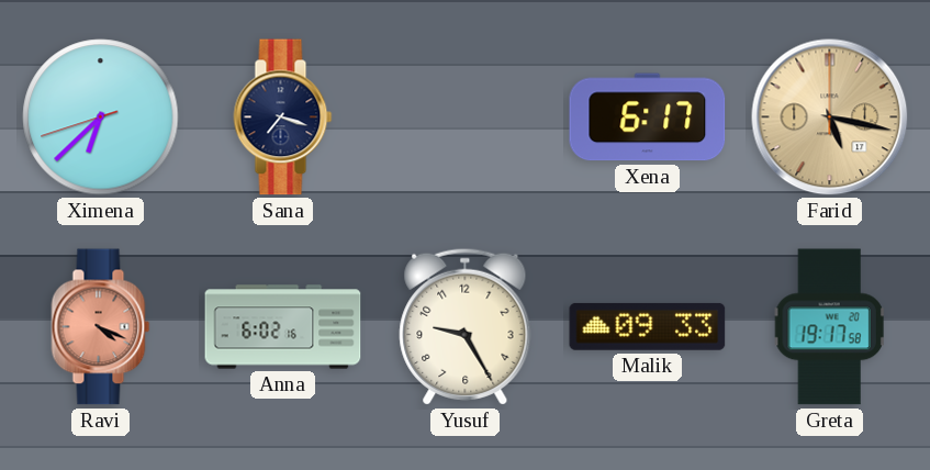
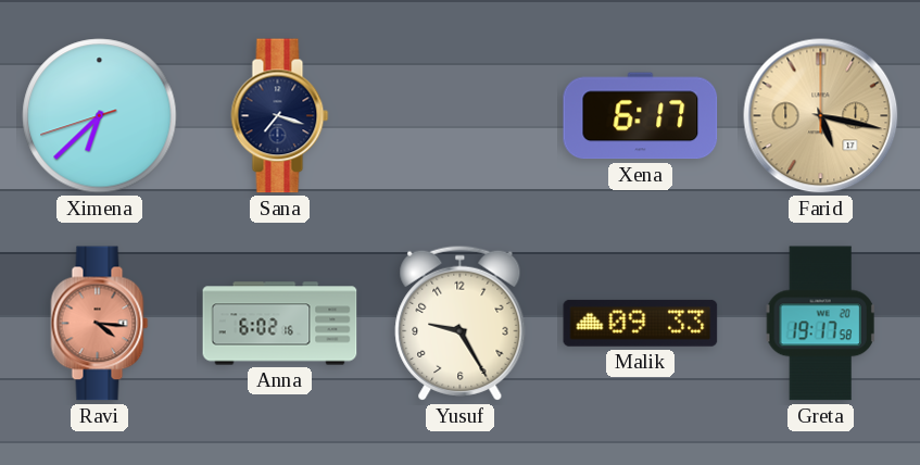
Ravi: 4:19 -> 4:16 (100, 324)
